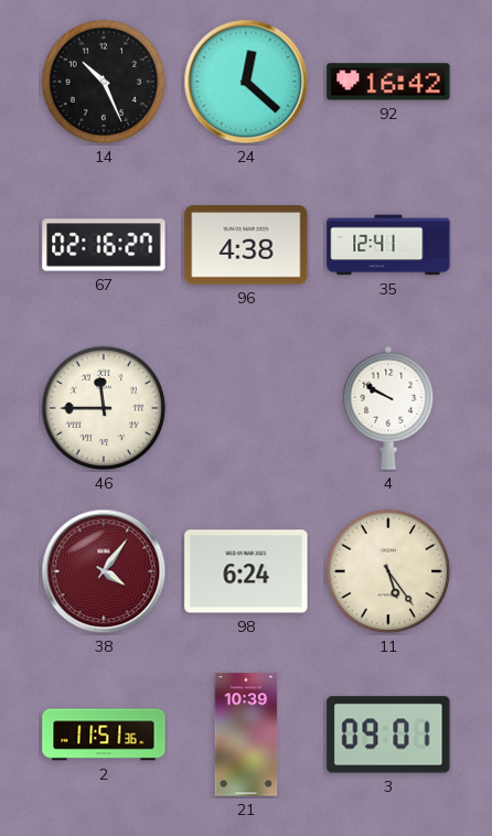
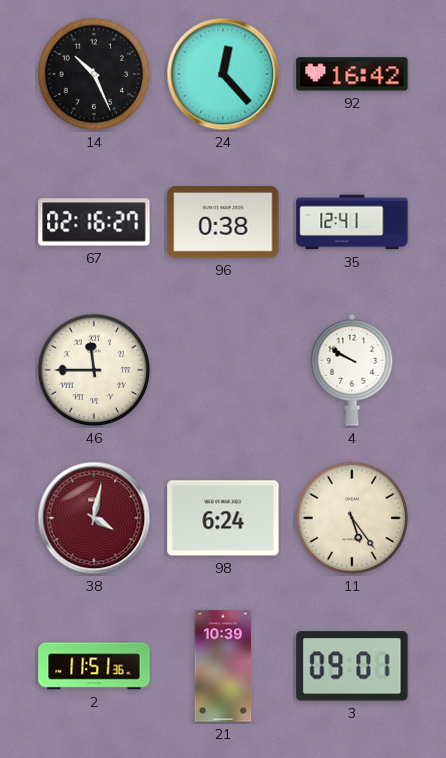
24: 12:22 -> 12:23 (223, 74)
96: 4:38 -> 0:38 (223, 223)
38: 4:06 -> 4:02 (94, 518)
